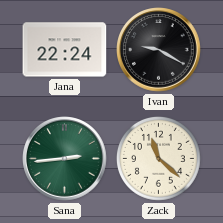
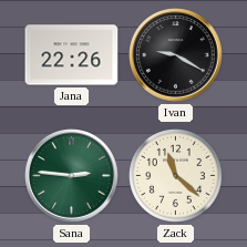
Jana: 22:24 -> 22:26 (72, 55)
Sana: 2:44 -> 2:46 (72, 176)
